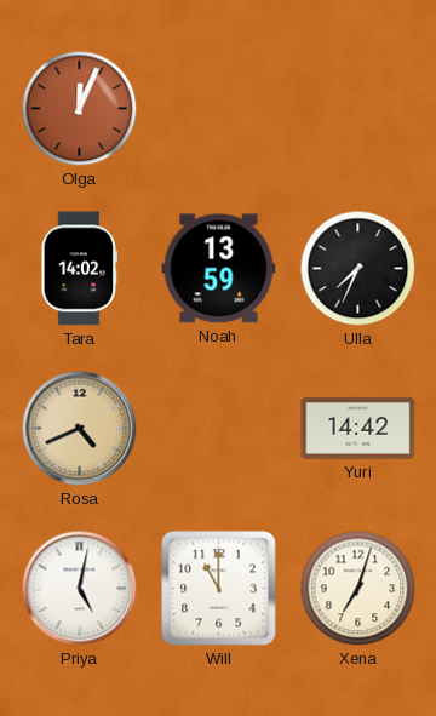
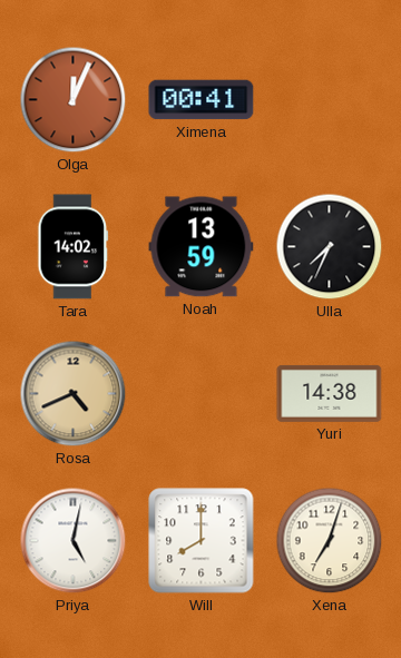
Ximena: none -> 00:41 (202, 100)
Yuri: 14:42 -> 14:38 (330, 393)
Will: 11:00 -> 8:00 (202, 541)
